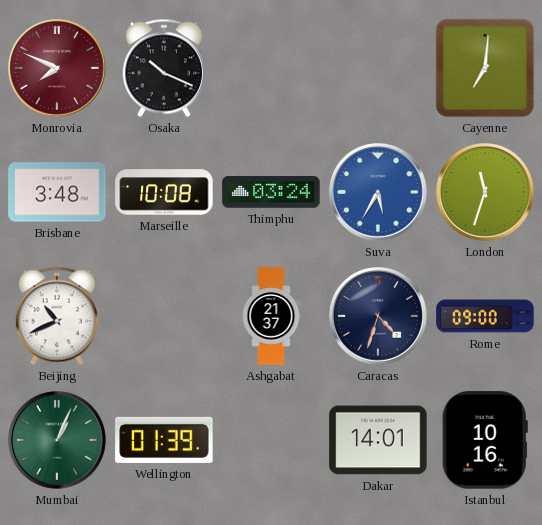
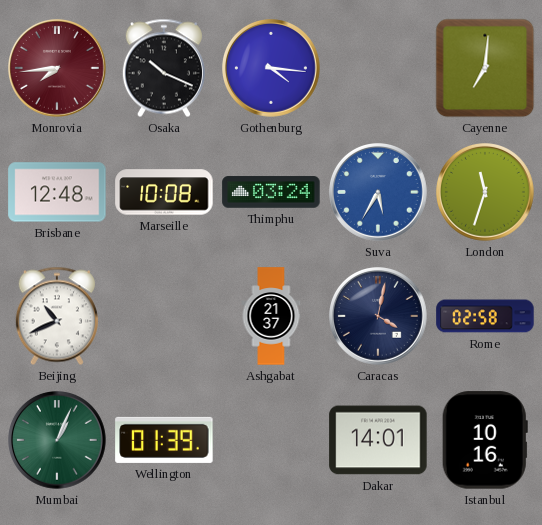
Monrovia: 7:49 -> 7:44 (58, 69)
Gothenburg: none -> 4:16 (272, 69)
Brisbane: 3:48 -> 12:48 (57, 192)
Caracas: 4:33 -> 4:02 (379, 317)
Rome: 09:00 -> 02:58 (485, 316)
